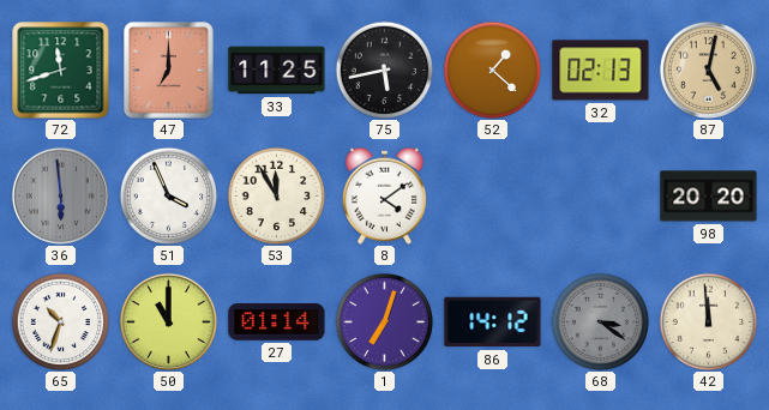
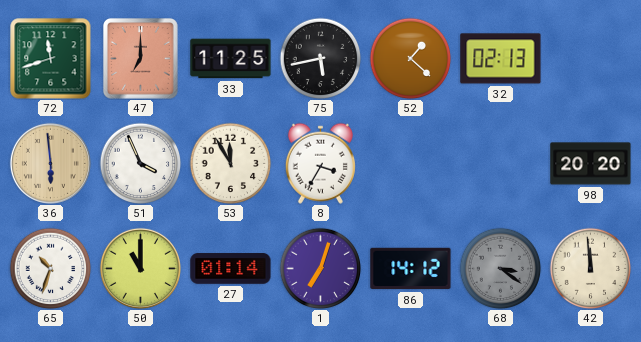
87: 5:02 -> none (708, 70)
36 dial: grey -> champagne (50, 163)
8: 4:09 -> 3:35 (320, 163)
